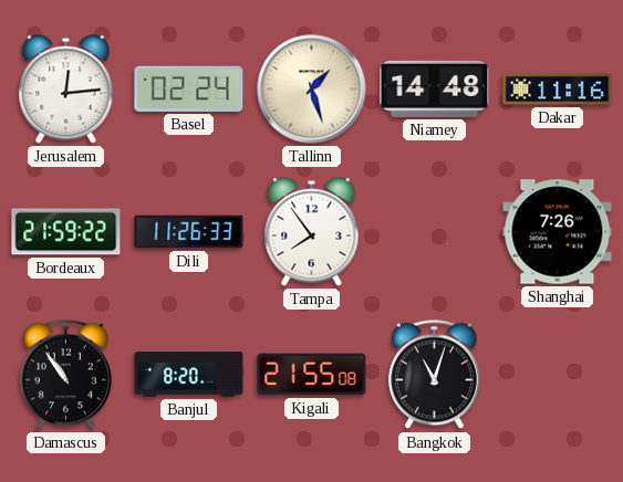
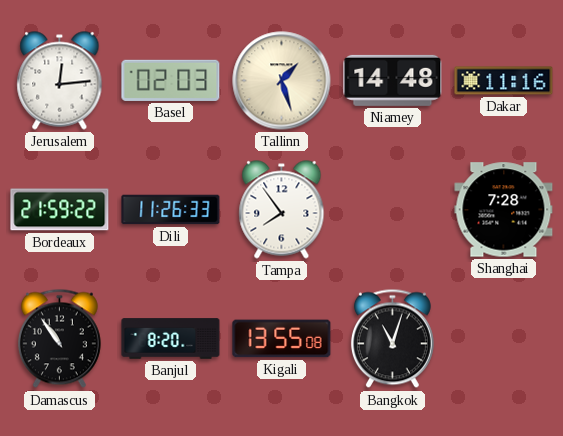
Basel: 02:24 -> 02:03 (171, 80)
Shanghai: 7:26 -> 7:28 (504, 210)
Kigali: 21:55 -> 13:55 (282, 339)
